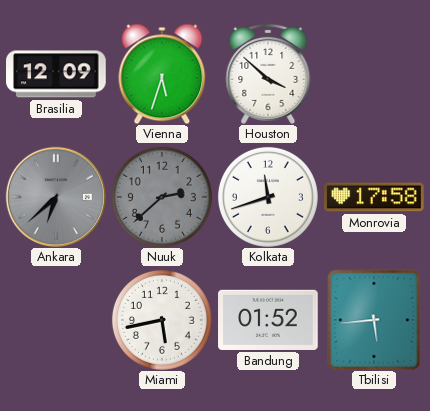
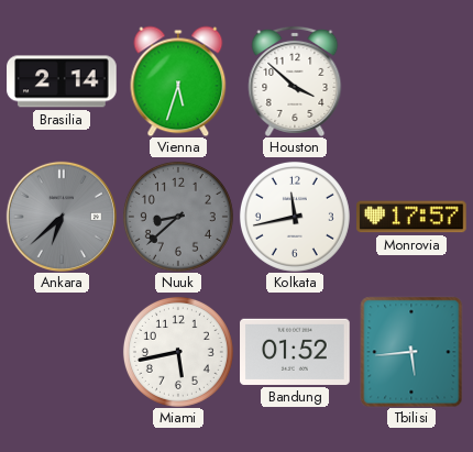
Brasilia: 12:09 -> 2:14 (62, 81)
Nuuk: 2:38 -> 8:38 (178, 217)
Kolkata: 11:42 -> 11:43 (295, 217)
Monrovia: 17:58 -> 17:57 (411, 217)
